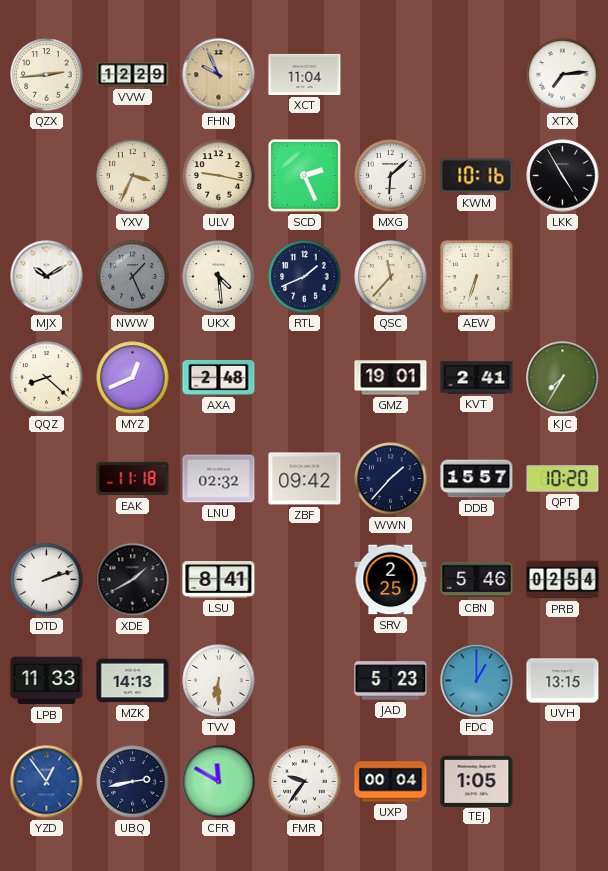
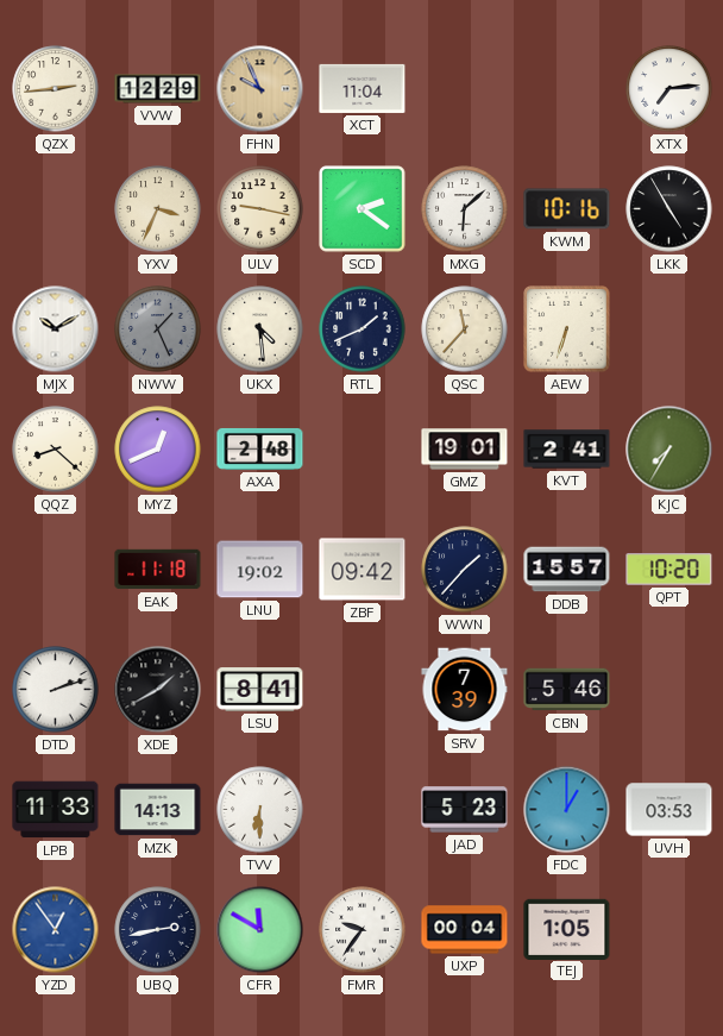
SCD: 2:26 -> 2:21 (363, 209)
LNU: 02:32 -> 19:02 (260, 570)
SRV: 2:25 -> 7:39 (465, 690)
PRB: 02:54 -> none (563, 580)
UVH: 13:15 -> 03:53 (669, 810)
